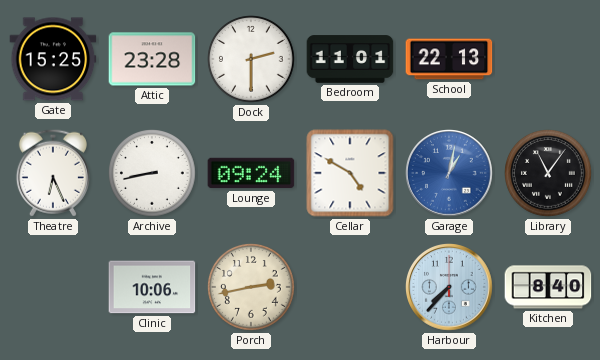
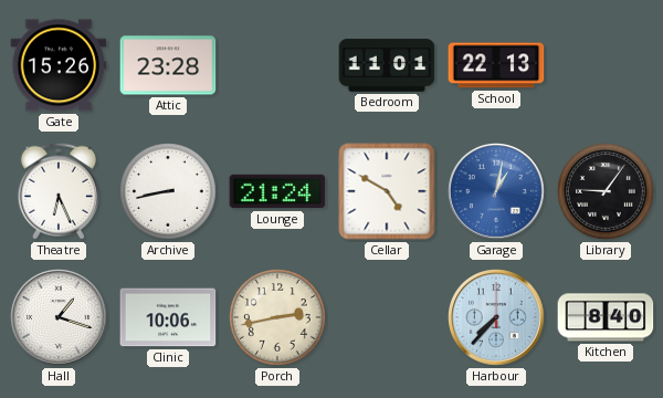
Gate: 15:25 -> 15:26 (59, 65)
Dock: 2:30 -> none (252, 60)
Lounge: 09:24 -> 21:24 (277, 191)
Library: 11:06 -> 9:06 (607, 192)
Hall: none -> 1:18 (60, 318)
